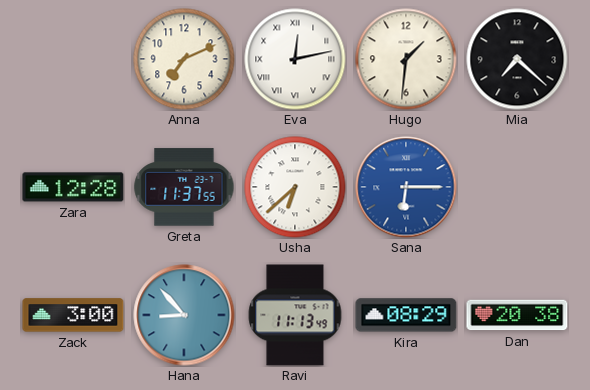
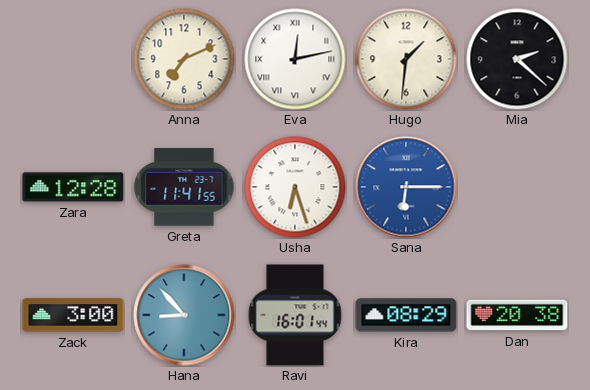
Mia: 7:22 -> 2:22 (517, 59)
Greta: 11:37 -> 11:41 (184, 187)
Usha: 6:38 -> 6:27 (295, 187)
Ravi: 11:13 -> 16:01 (295, 315)
